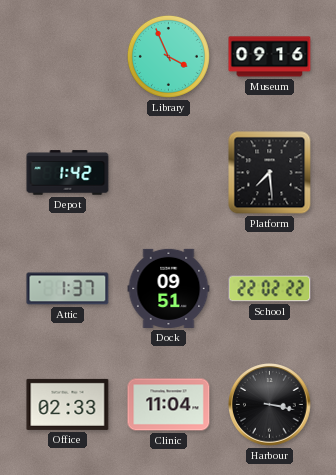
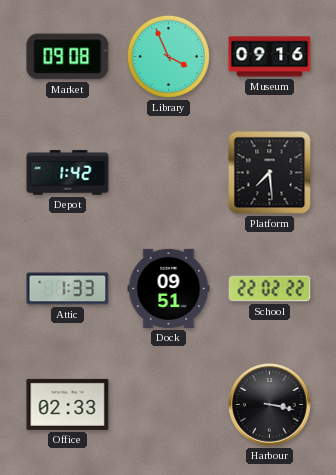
Market: none -> 09:08 (68, 57)
Attic: 1:37 -> 1:33 (68, 289)
Clinic: 11:04 -> none (169, 405)
